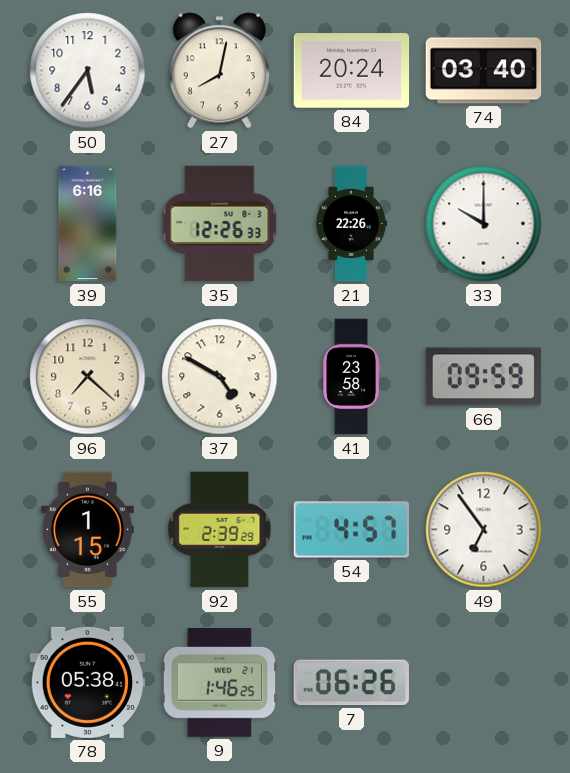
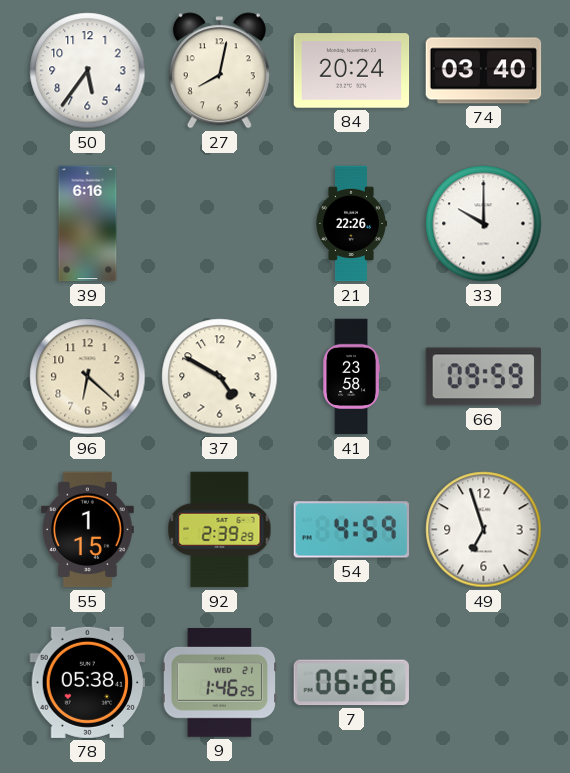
35: 12:26 -> none (220, 224)
96: 7:22 -> 6:22 (88, 377)
54: 4:57 -> 4:59 (352, 530)
49: 6:54 -> 6:57 (484, 530)
